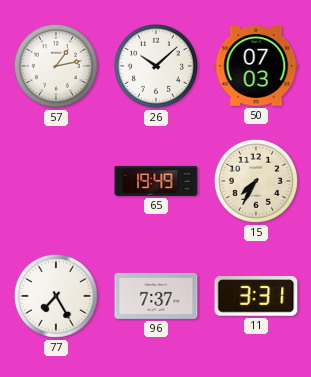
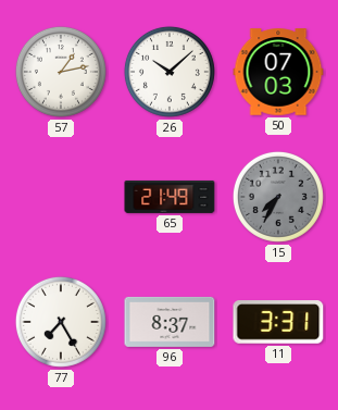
65: 19:49 -> 21:49 (170, 197)
15 dial: cream -> grey (278, 197)
96: 7:37 -> 8:37 (170, 322)
